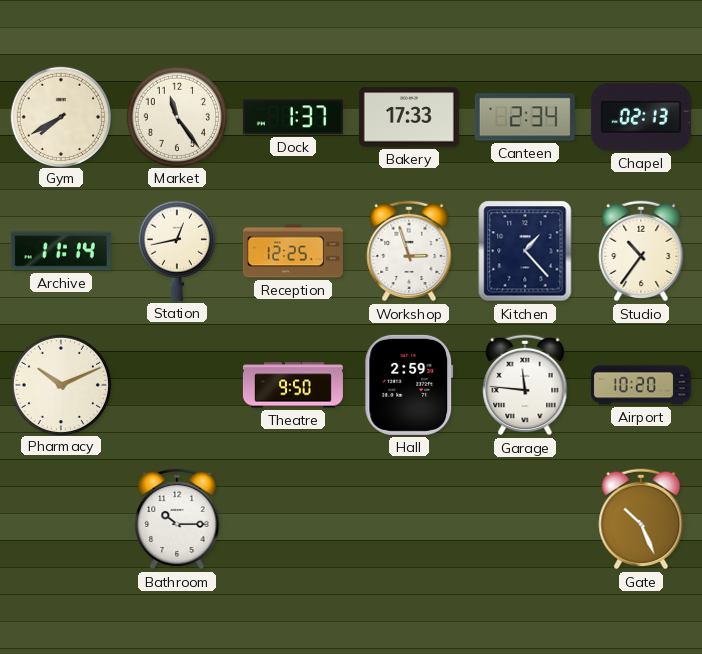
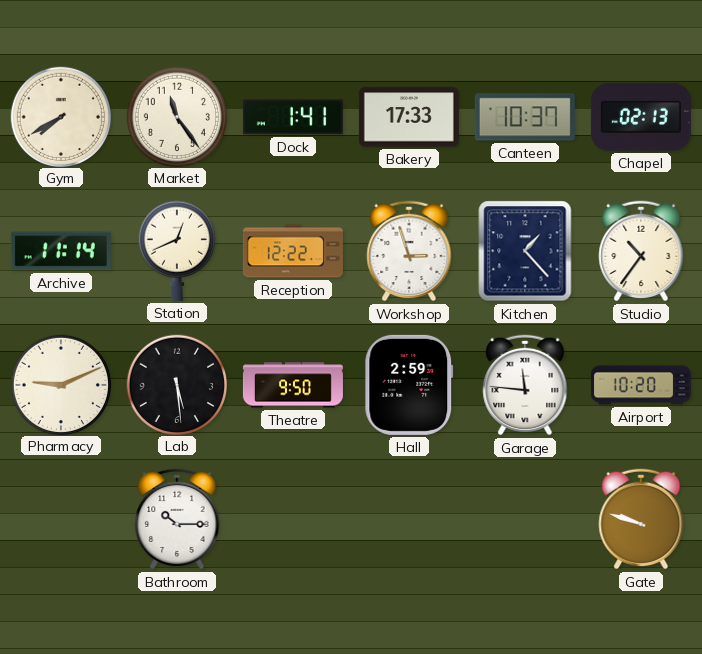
Dock: 1:37 -> 1:41 (293, 117)
Canteen: 2:34 -> 10:37 (525, 117)
Station: 12:43 -> 12:41 (177, 251)
Reception: 12:25 -> 12:22 (293, 251)
Pharmacy: 10:11 -> 9:11 (60, 384)
Lab: none -> 5:29 (176, 384)
Gate: 10:26 -> 9:48 (641, 519)
